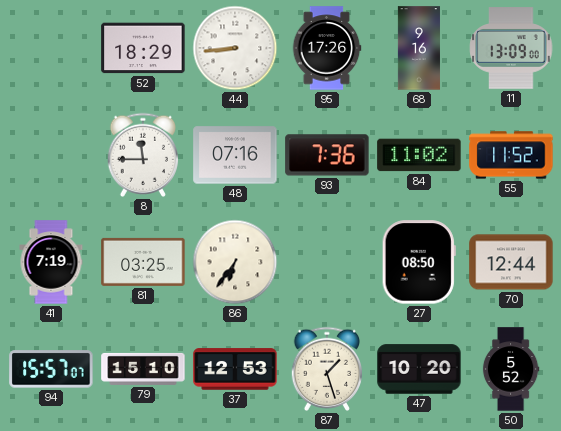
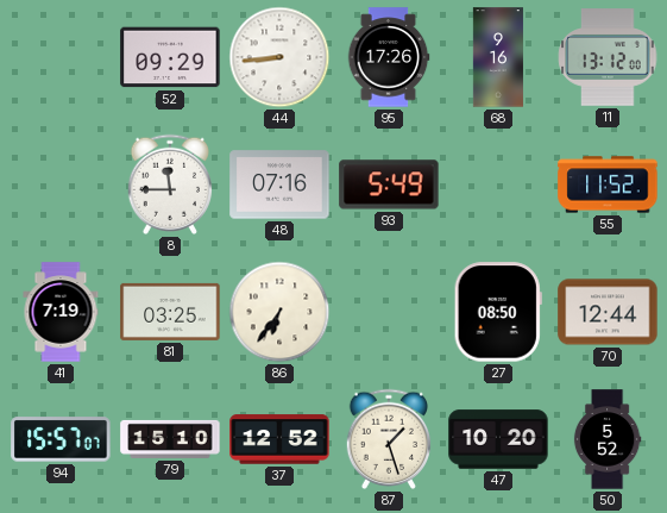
52: 18:29 -> 09:29 (170, 57)
11: 13:09 -> 13:12 (608, 57)
93: 7:36 -> 5:49 (389, 184)
84: 11:02 -> none (419, 155)
37: 12:53 -> 12:52 (279, 439)
